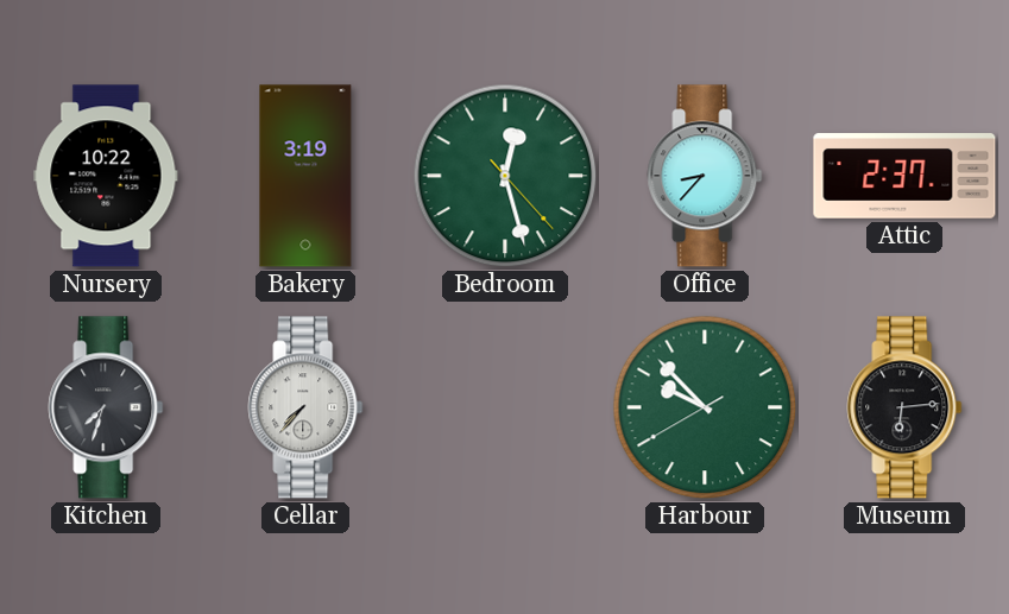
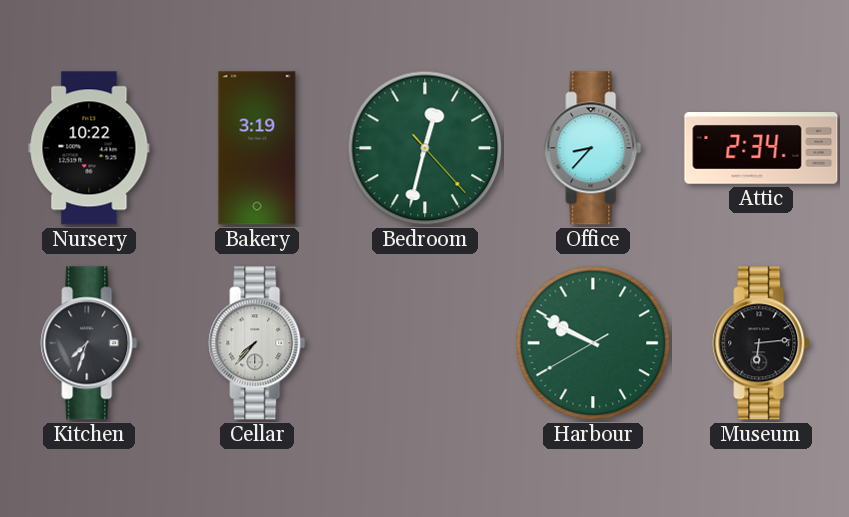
Bedroom: 12:27 -> 12:32 (425, 148)
Attic: 2:37 -> 2:34 (761, 148)
Harbour: 9:52 -> 9:49 (593, 343)
